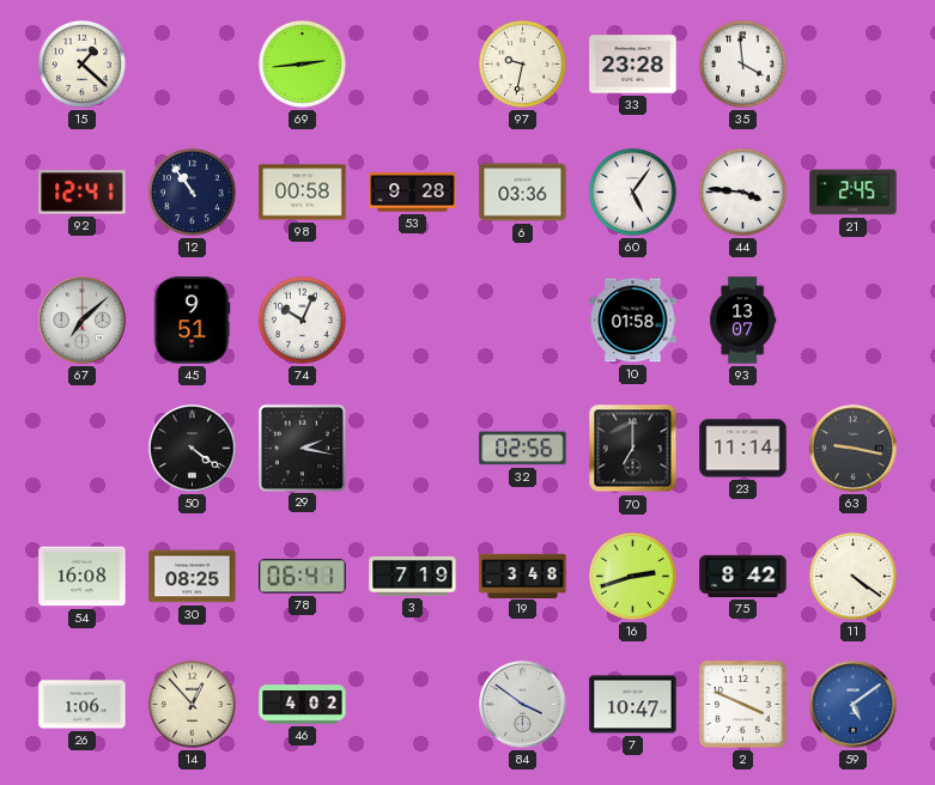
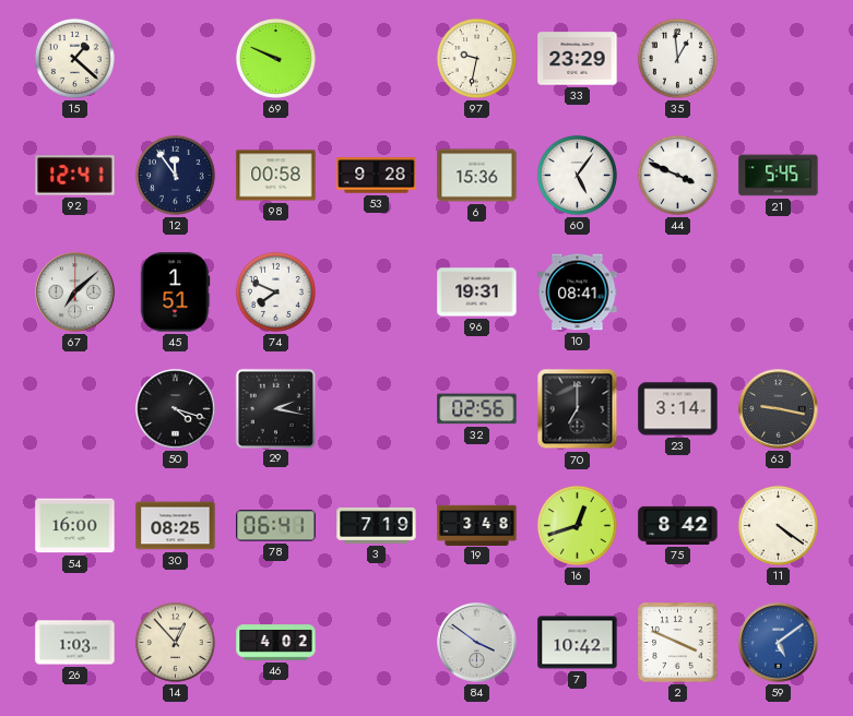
69: 2:44 -> 9:49 (275, 58)
33: 23:28 -> 23:29 (578, 59)
35: 3:59 -> 12:59 (677, 58)
12: 10:54 -> 11:54 (175, 175)
6: 03:36 -> 15:36 (477, 176)
44: 3:46 -> 3:49 (677, 175)
21: 2:45 -> 5:45 (779, 176)
45: 9:51 -> 1:51 (175, 293)
74: 10:04 -> 7:49 (275, 291)
96: none -> 19:31 (477, 293)
10: 01:58 -> 08:41 (578, 293)
93: 13:07 -> none (743, 321)
50: 4:21 -> 4:18 (176, 409)
23: 11:14 -> 3:14 (678, 409)
54: 16:08 -> 16:00 (75, 526)
16: 2:42 -> 12:42 (577, 525)
26: 1:06 -> 1:03 (75, 643)
7: 10:47 -> 10:42 (578, 643)
